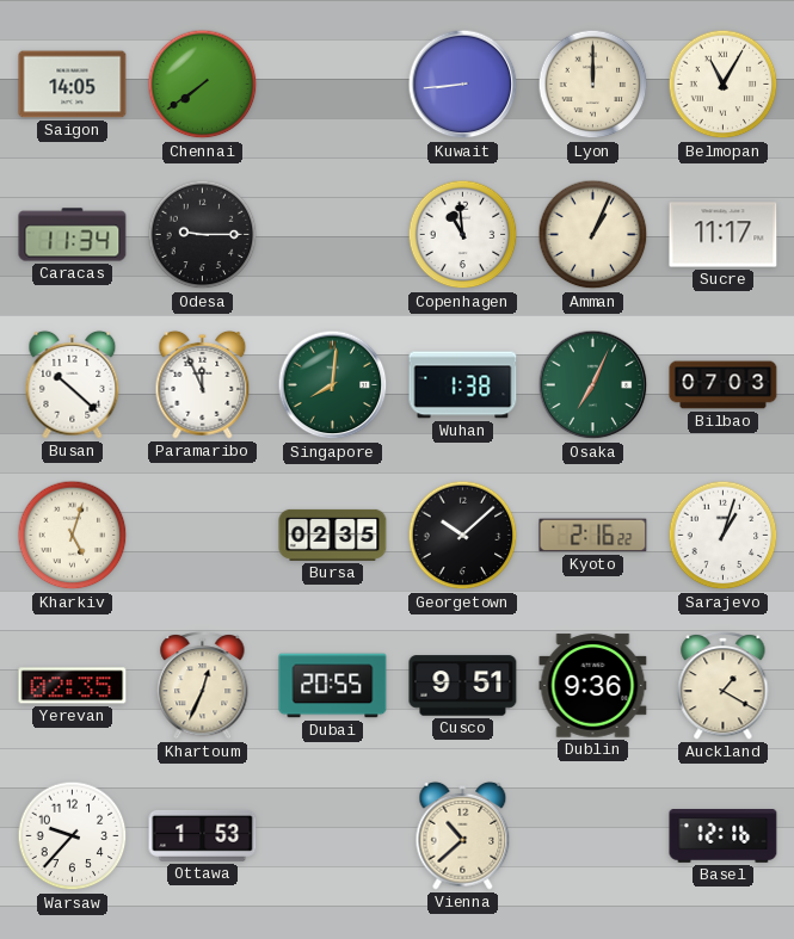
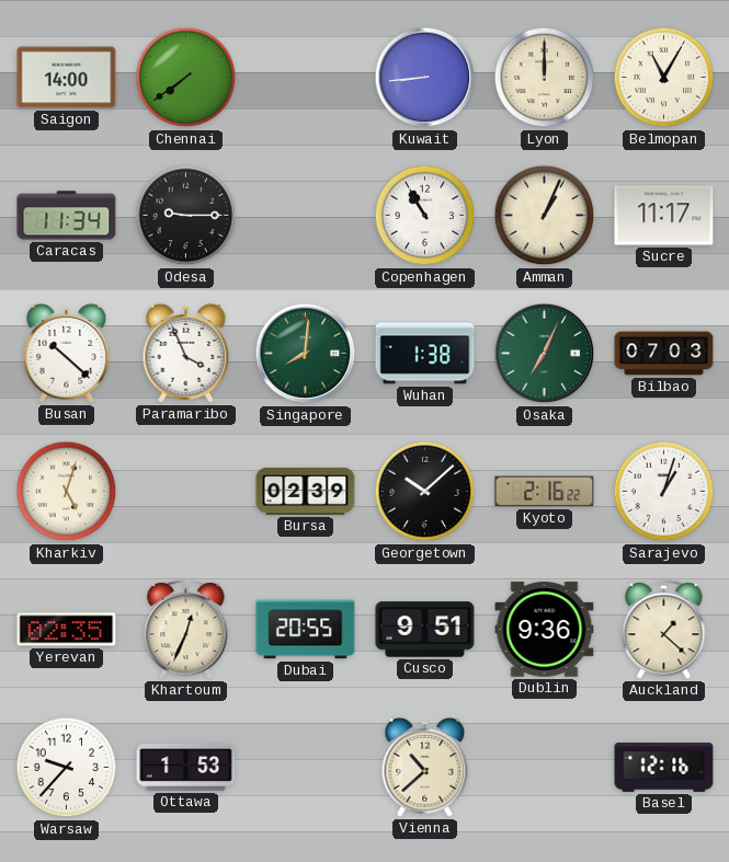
Saigon: 14:05 -> 14:00 (67, 78)
Copenhagen: 10:59 -> 10:55 (425, 216)
Paramaribo: 11:56 -> 3:56 (186, 353)
Bursa: 02:35 -> 02:39 (306, 491)
Auckland: 1:20 -> 1:22 (664, 629)
